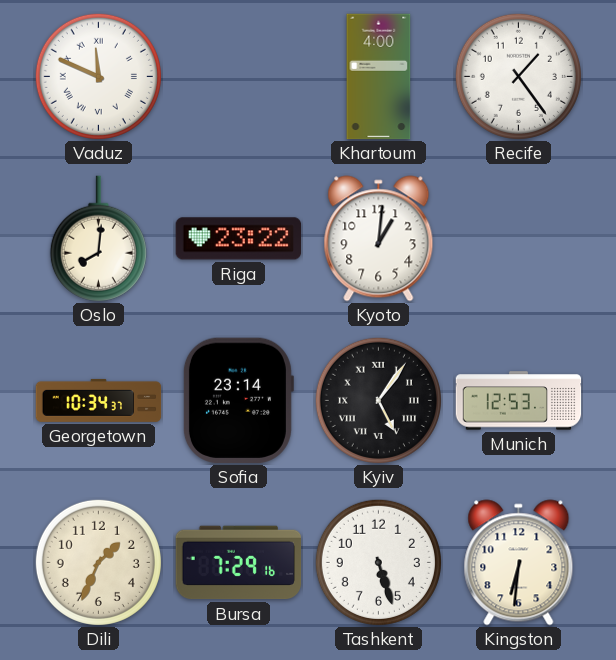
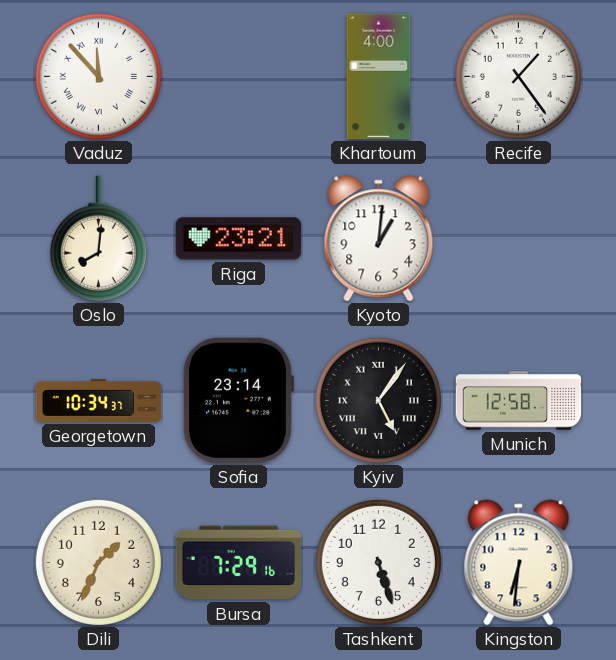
Vaduz: 11:49 -> 11:53 (98, 76)
Riga: 23:22 -> 23:21 (239, 239)
Munich: 12:53 -> 12:58 (519, 401)
